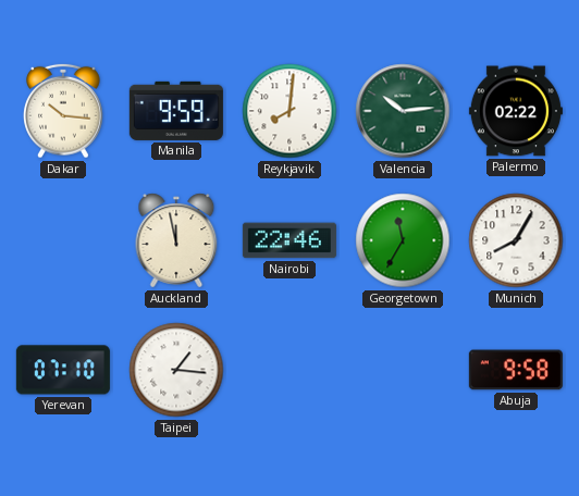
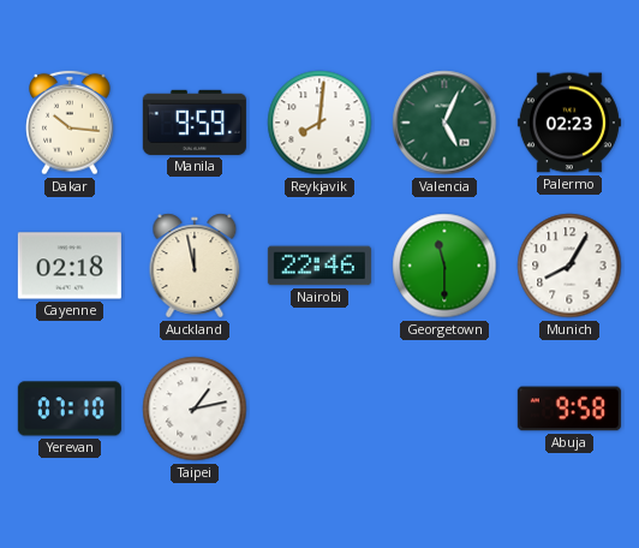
Valencia: 10:14 -> 5:04 (444, 123)
Palermo: 02:22 -> 02:23 (569, 123)
Cayenne: none -> 02:18 (70, 266)
Georgetown: 11:35 -> 11:30 (444, 266)
Taipei: 1:16 -> 1:13 (195, 409)
